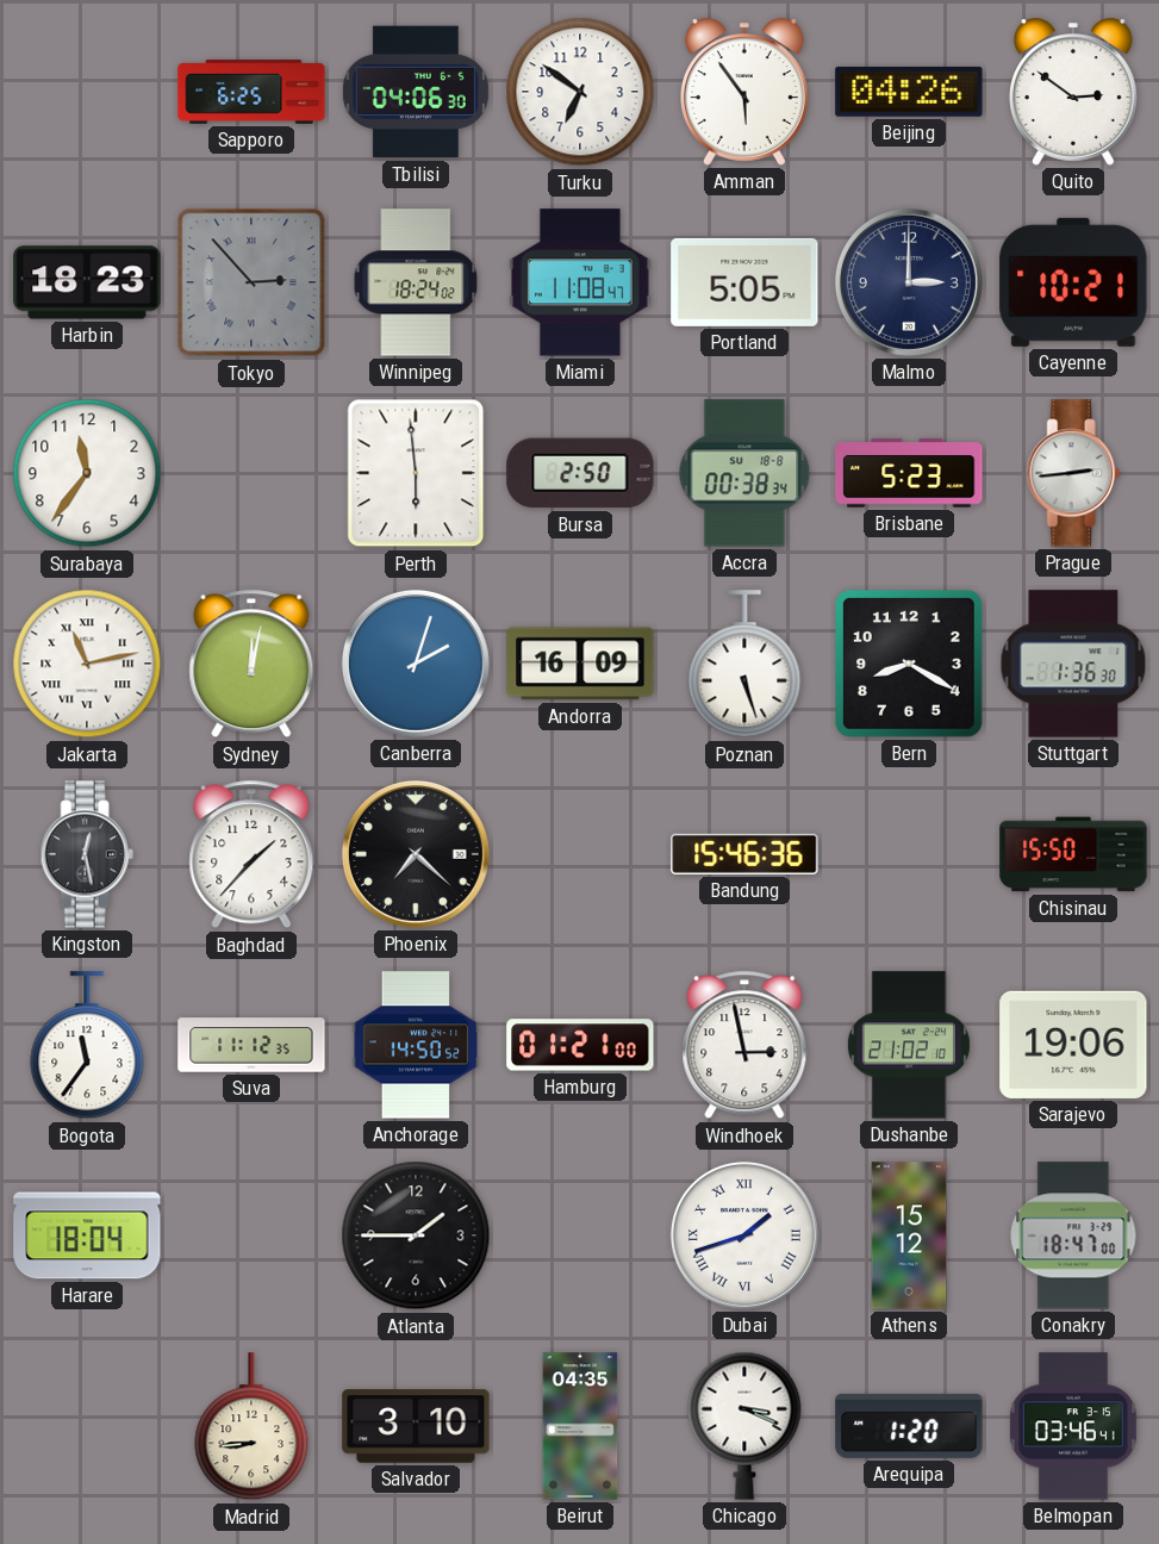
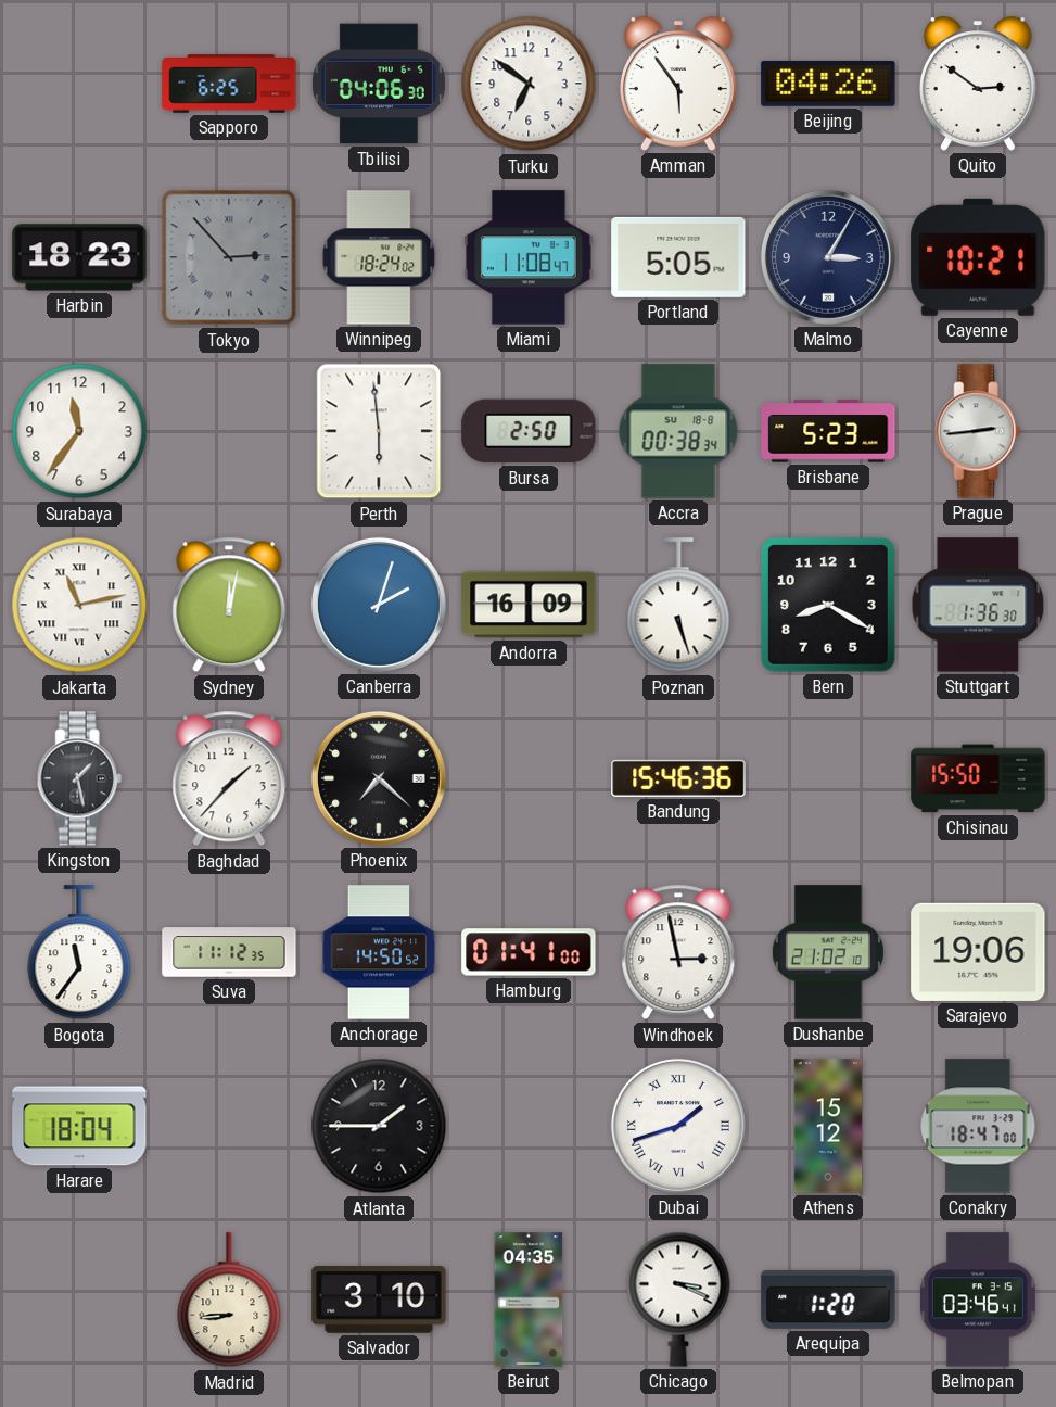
Malmo: 3:00 -> 3:05 (828, 257)
Kingston: 12:28 -> 1:28 (79, 778)
Hamburg: 01:21 -> 01:41 (529, 952)
